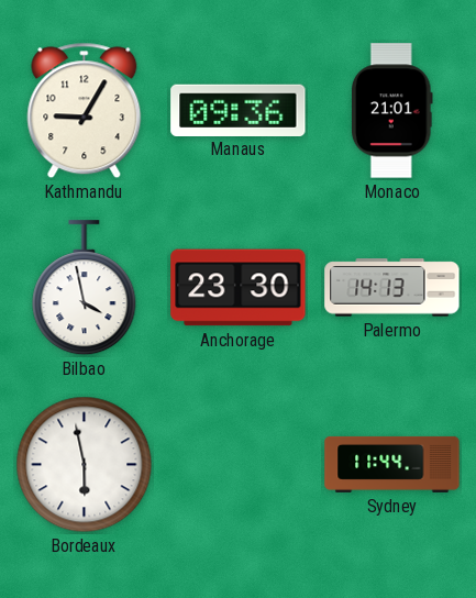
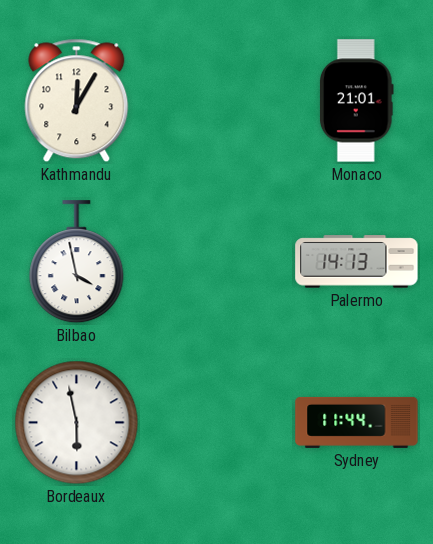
Kathmandu: 9:05 -> 12:05 (77, 101)
Manaus: 09:36 -> none (239, 110)
Anchorage: 23:30 -> none (239, 288)
